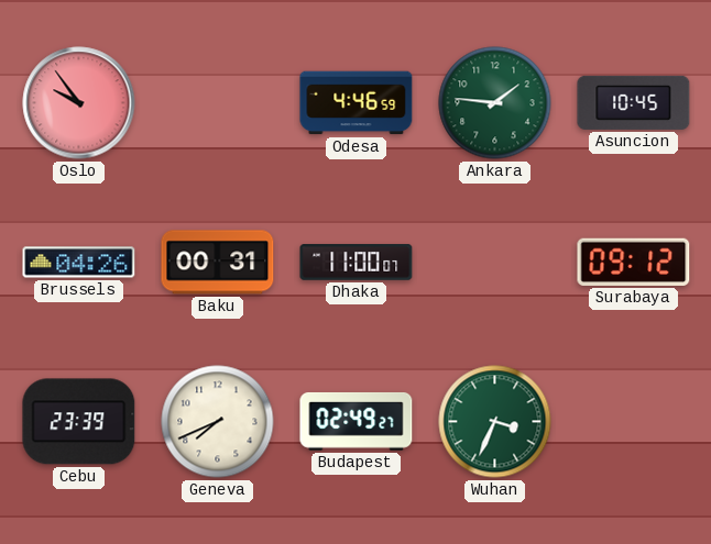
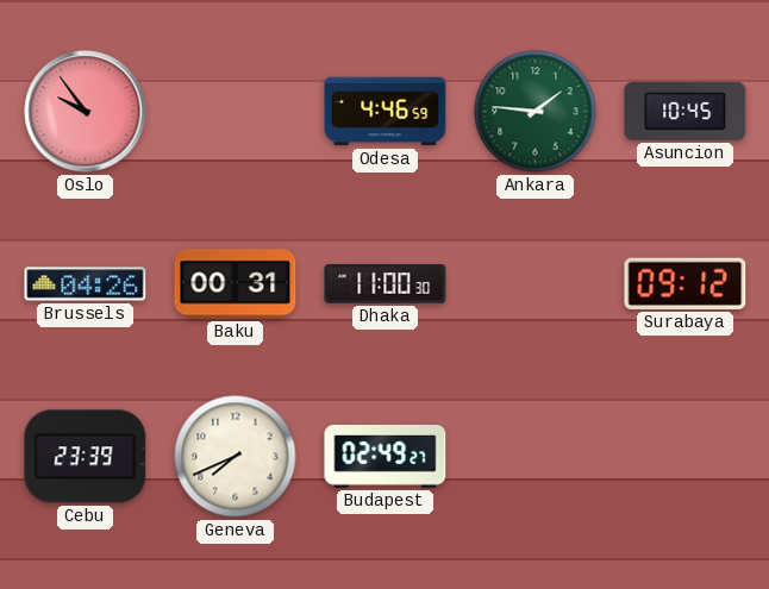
Dhaka: 11:00:07 -> 11:00:30 (386, 284)
Wuhan: 3:34 -> none (495, 422)
